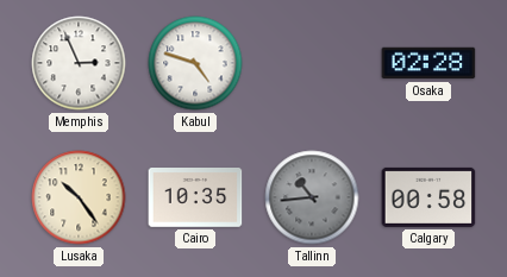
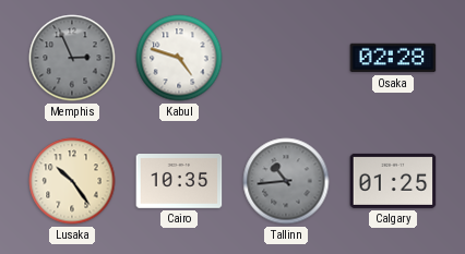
Memphis dial: white -> grey (72, 58)
Calgary: 00:58 -> 01:25 (393, 181)
